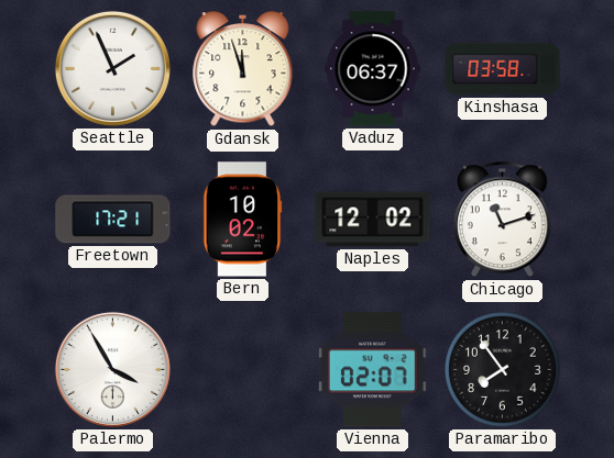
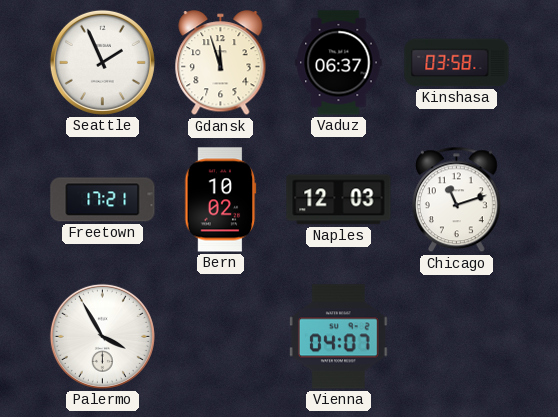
Naples: 12:02 -> 12:03 (339, 200)
Vienna: 02:07 -> 04:07 (338, 337)
Paramaribo: 7:54 -> none (503, 370)
